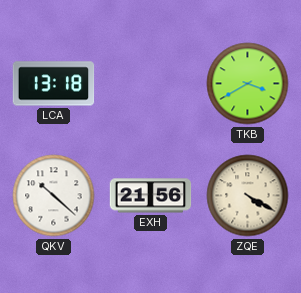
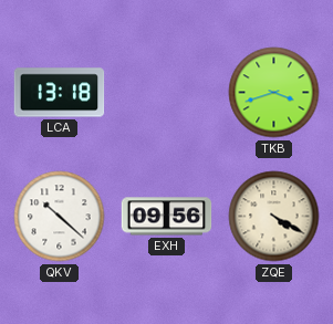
TKB: 3:40 -> 3:42 (274, 93)
EXH: 21:56 -> 09:56 (167, 217)
